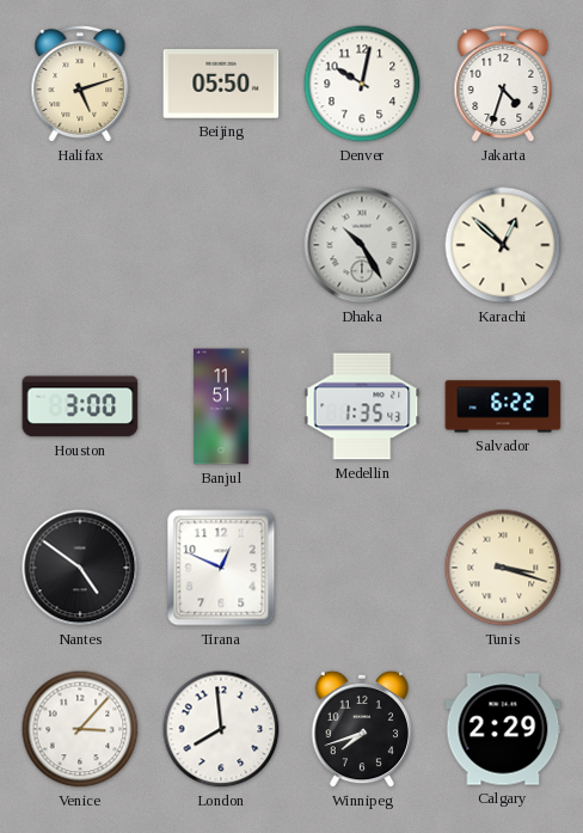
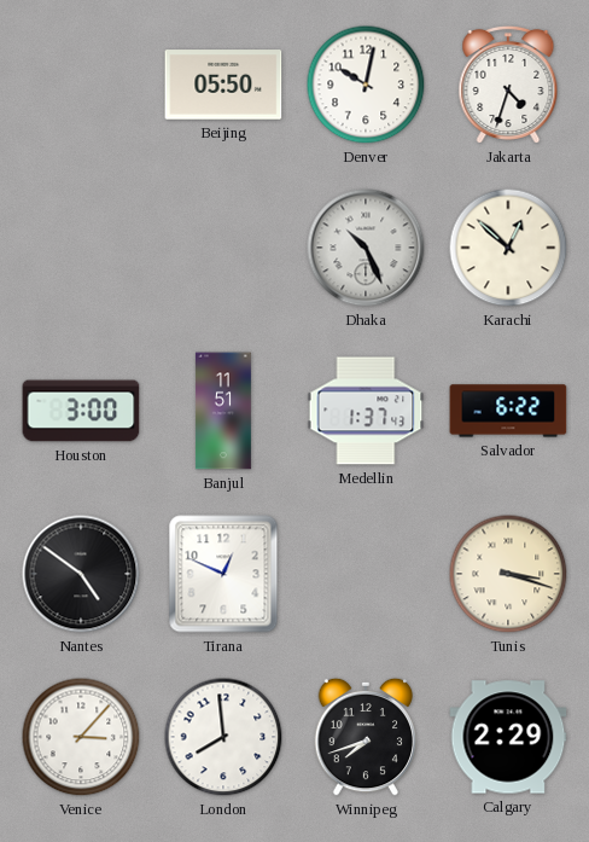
Halifax: 5:12 -> none (80, 84)
Dhaka: 10:25 -> 10:26 (366, 248)
Medellin: 1:35 -> 1:37 (366, 411)
